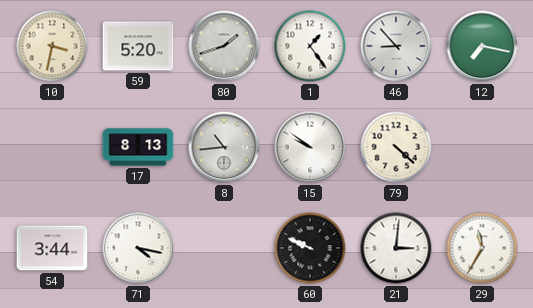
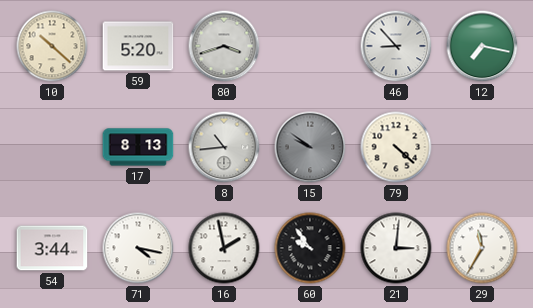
10: 3:32 -> 10:22 (52, 46)
80: 1:42 -> 3:42 (224, 46)
1: 1:24 -> none (310, 46)
15 dial: white -> grey (310, 147)
16: none -> 1:58 (224, 248)
60: 9:49 -> 9:54 (310, 248)
